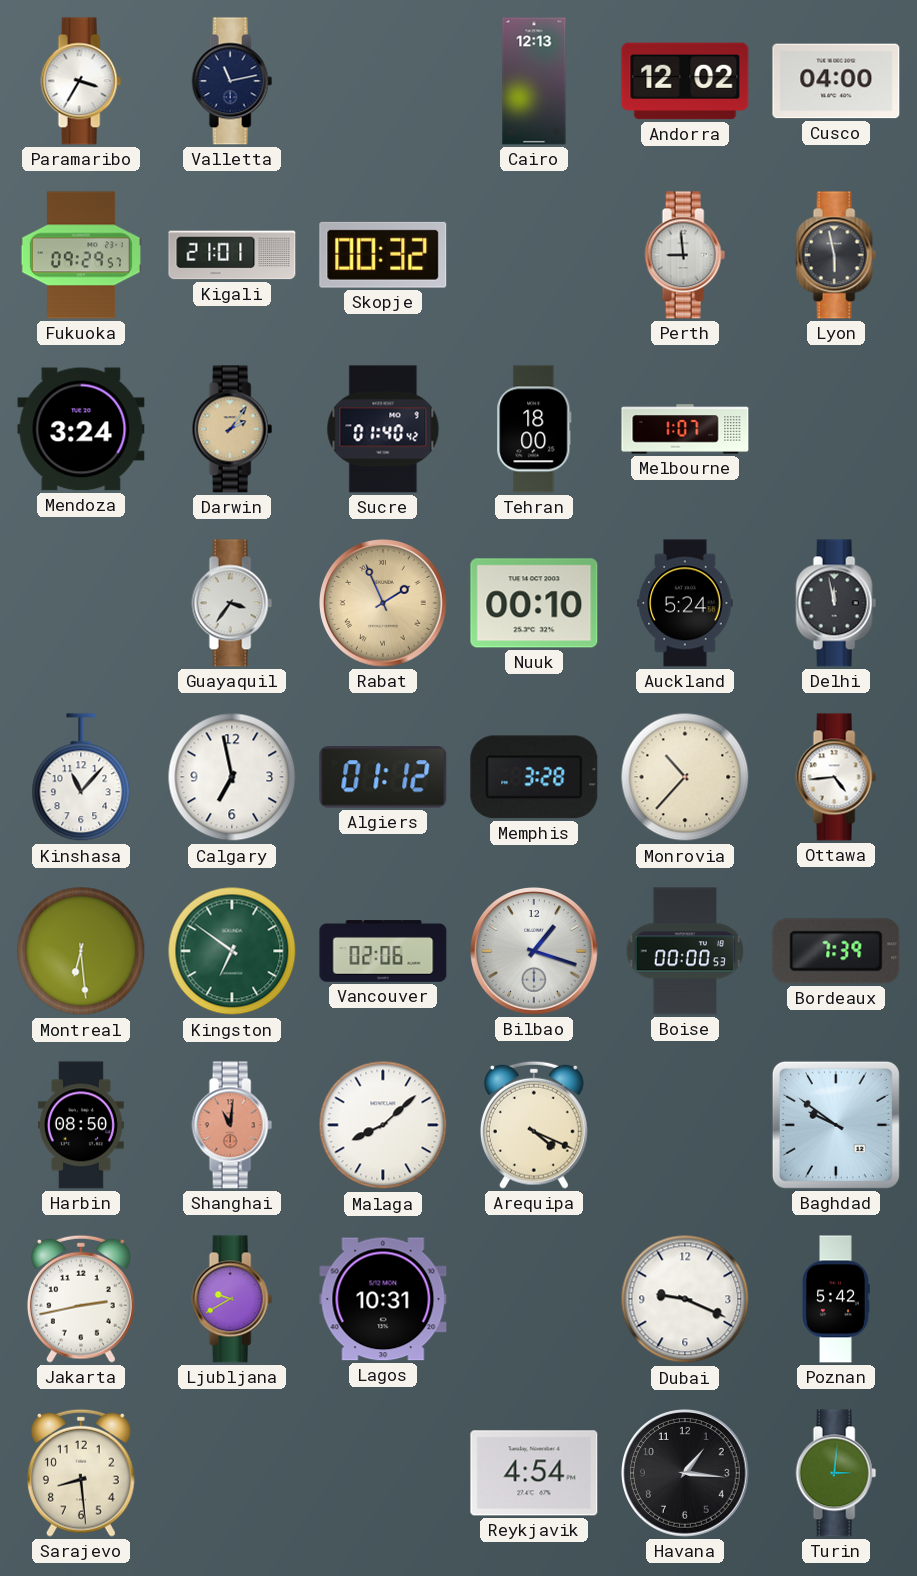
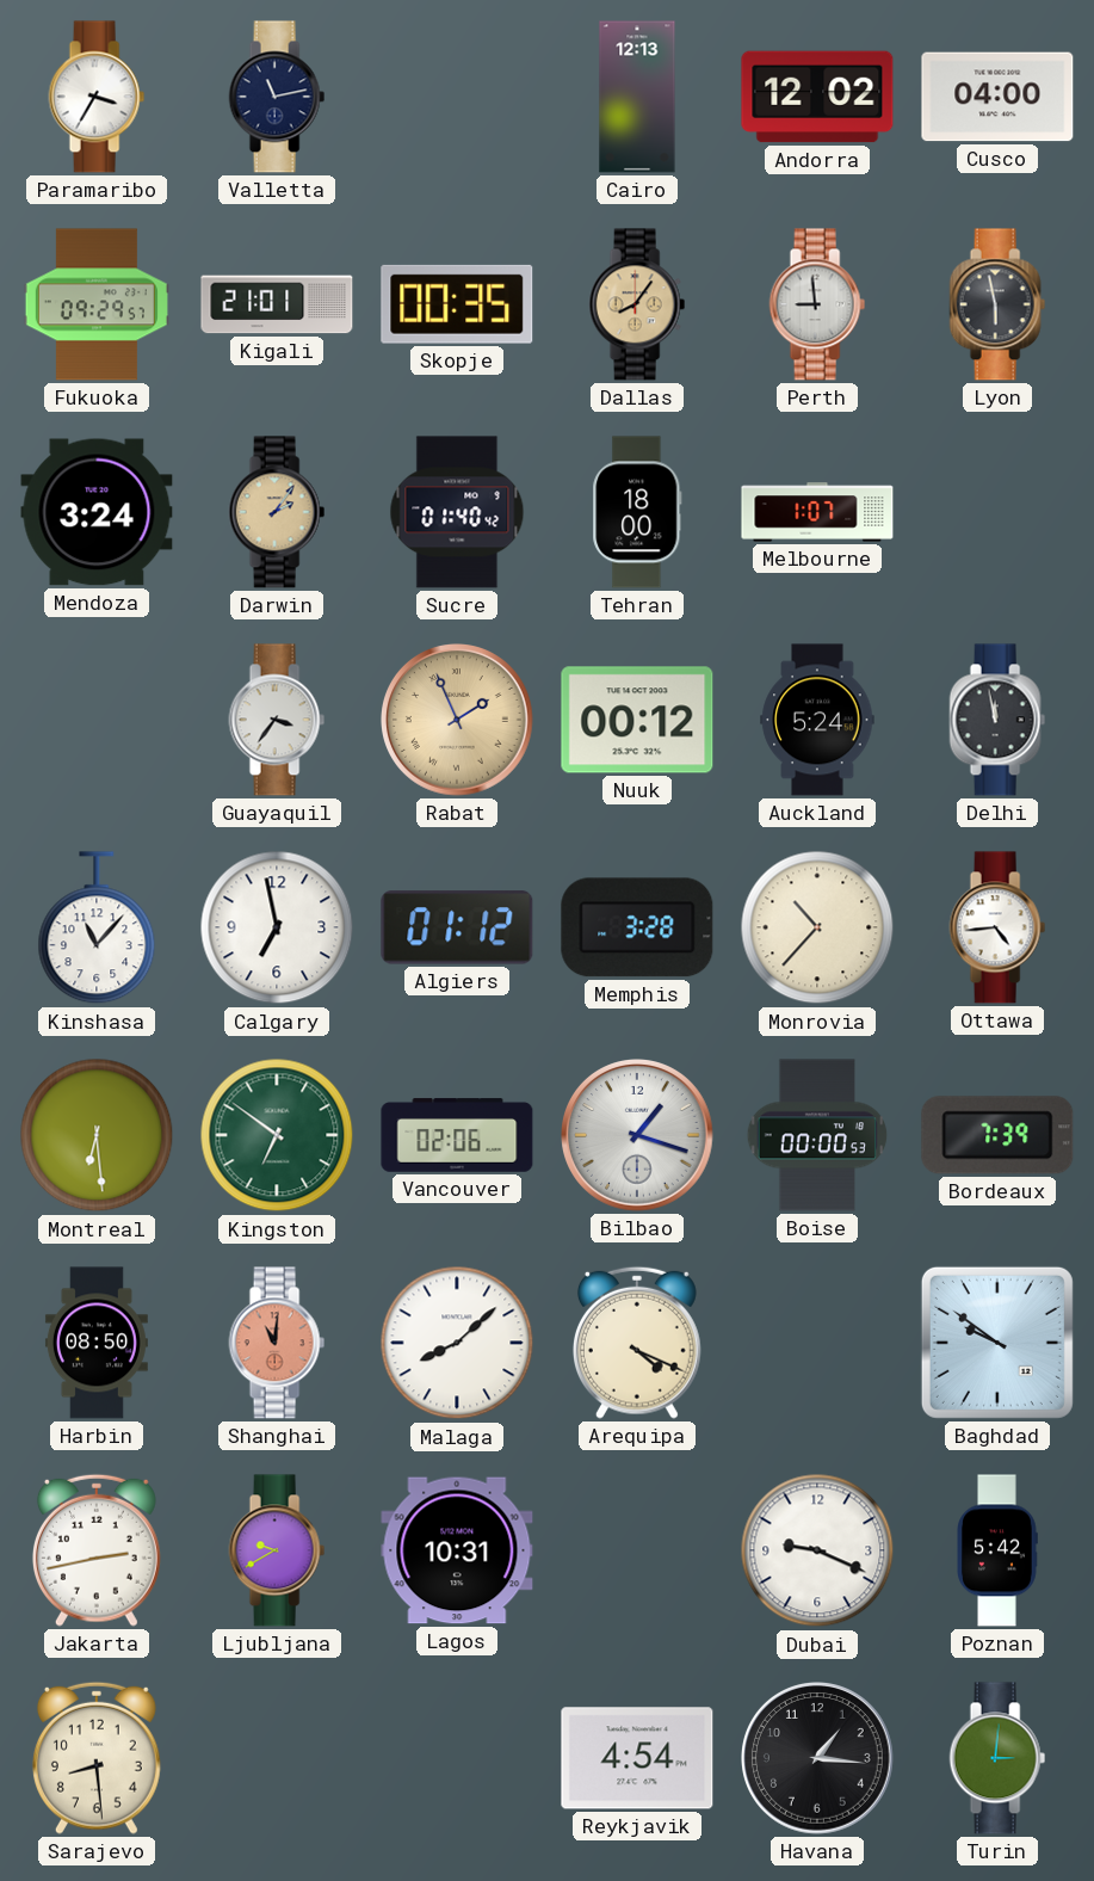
Skopje: 00:32 -> 00:35 (457, 304)
Dallas: none -> 8:06 (637, 304)
Nuuk: 00:10 -> 00:12 (637, 720)
